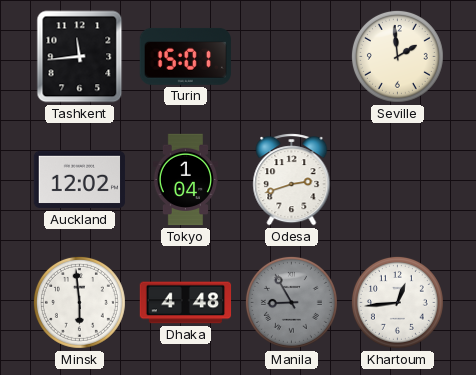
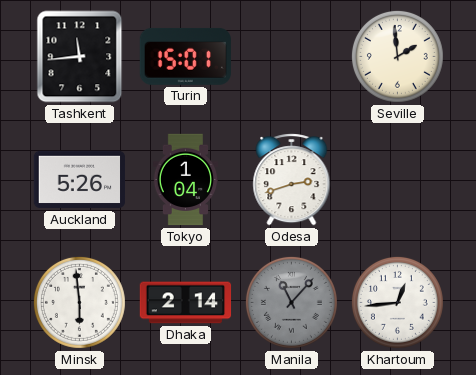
Auckland: 12:02 -> 5:26 (80, 180)
Dhaka: 4:48 -> 2:14 (186, 303)
Manila: 8:55 -> 11:07 (291, 302)
